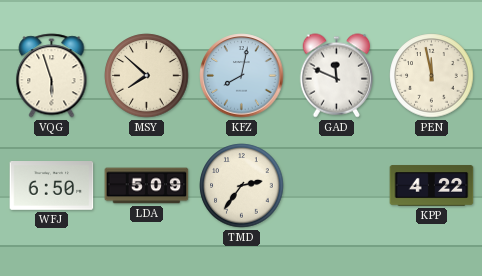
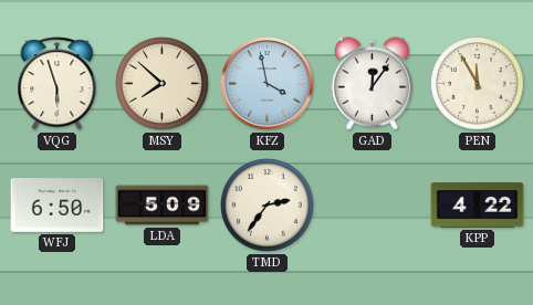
KFZ: 8:02 -> 3:58 (268, 84)
GAD: 11:49 -> 12:06 (372, 84)
PEN: 11:58 -> 11:55 (478, 84)
